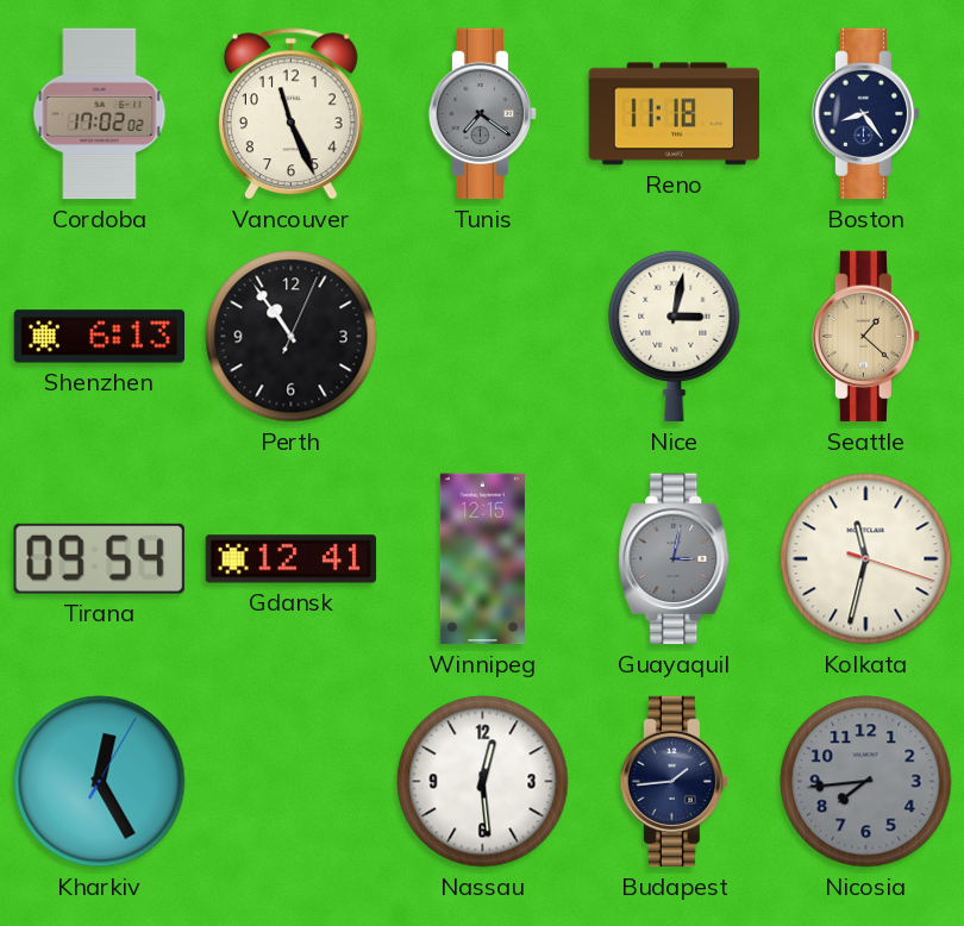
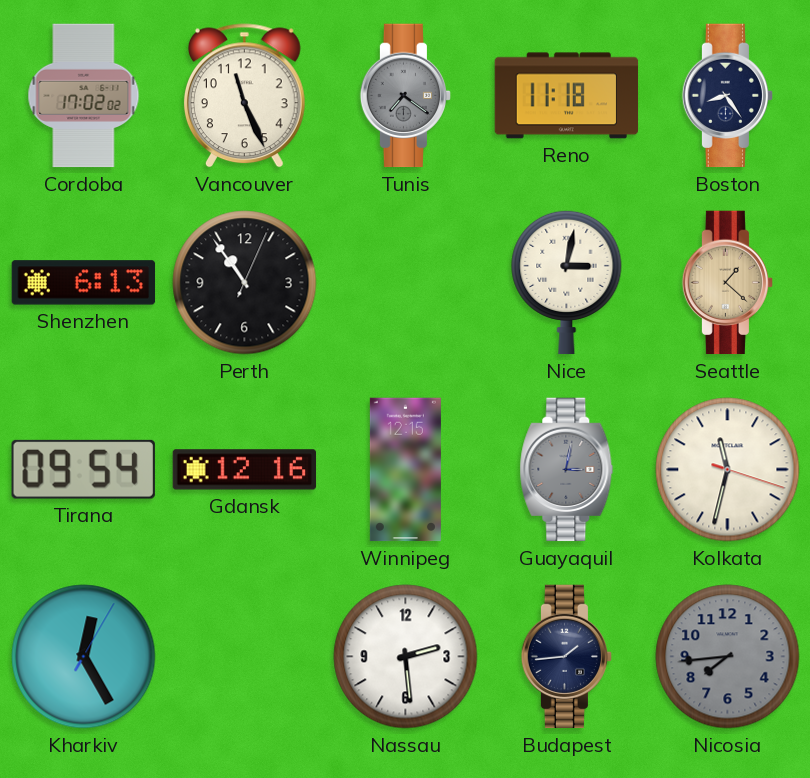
Gdansk: 12:41 -> 12:16 (245, 470)
Nassau: 12:29 -> 2:29 (406, 657)
